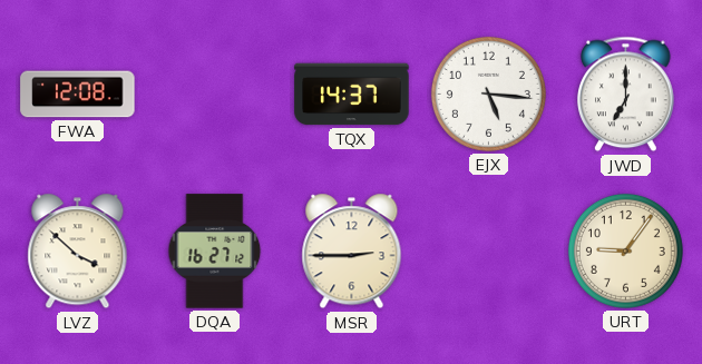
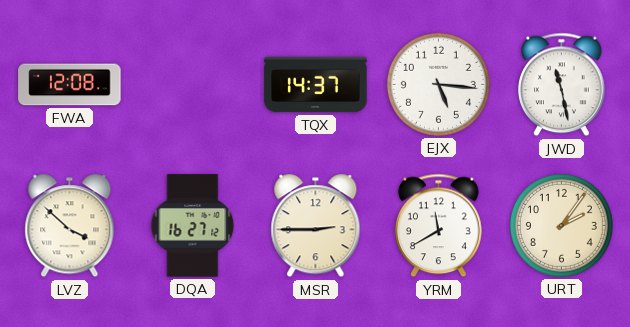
JWD: 7:00 -> 11:28 (562, 85)
YRM: none -> 11:40 (439, 226)
URT: 9:06 -> 2:06 (561, 225)
